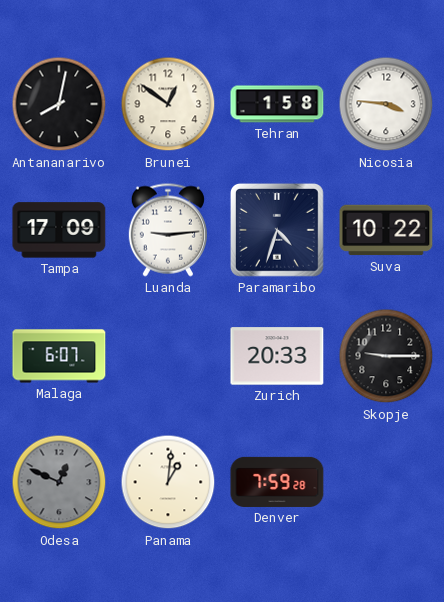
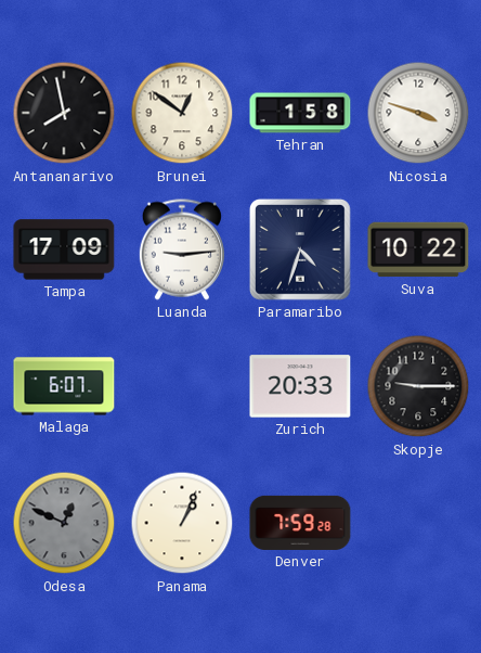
Antananarivo: 8:02 -> 7:58 (64, 113)
Nicosia: 3:46 -> 3:48 (418, 113)
Panama: 1:01 -> 1:04 (182, 523)
